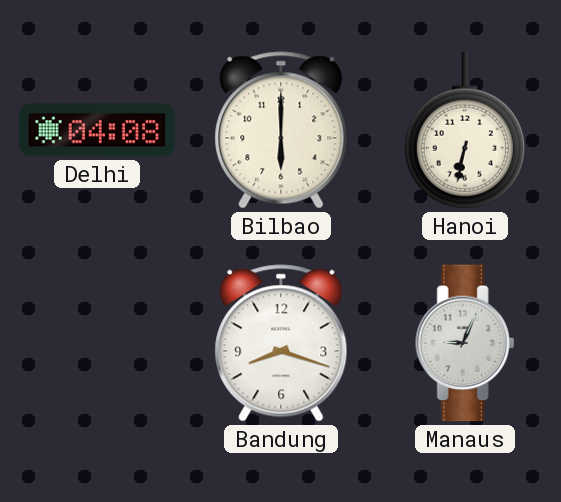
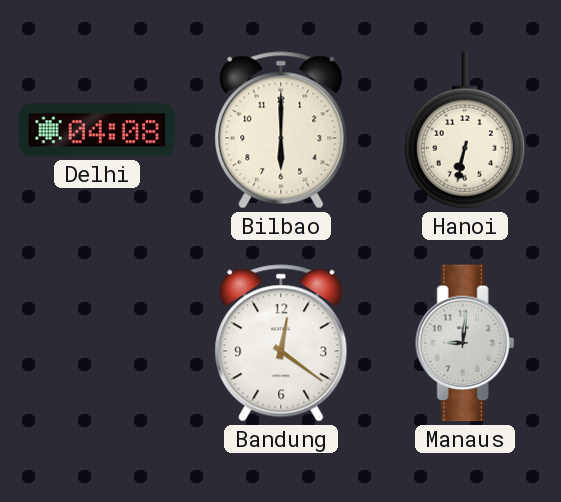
Bandung: 8:18 -> 12:21 (281, 343)
Manaus: 9:04 -> 9:01 (465, 343)
